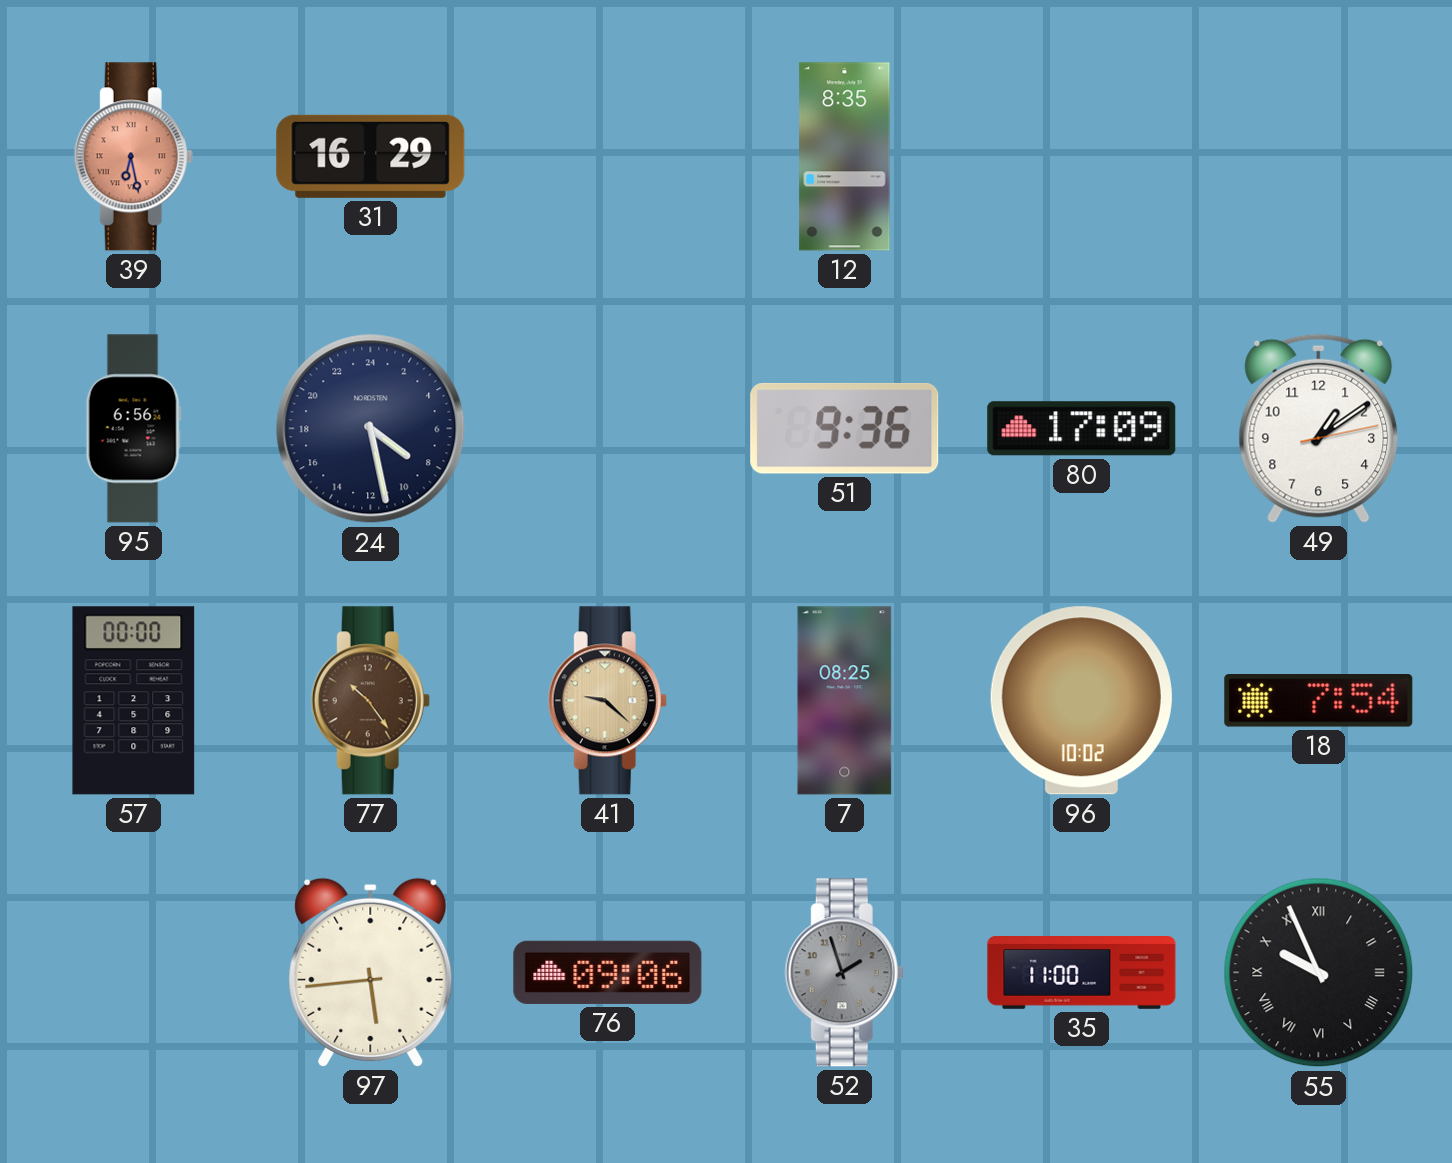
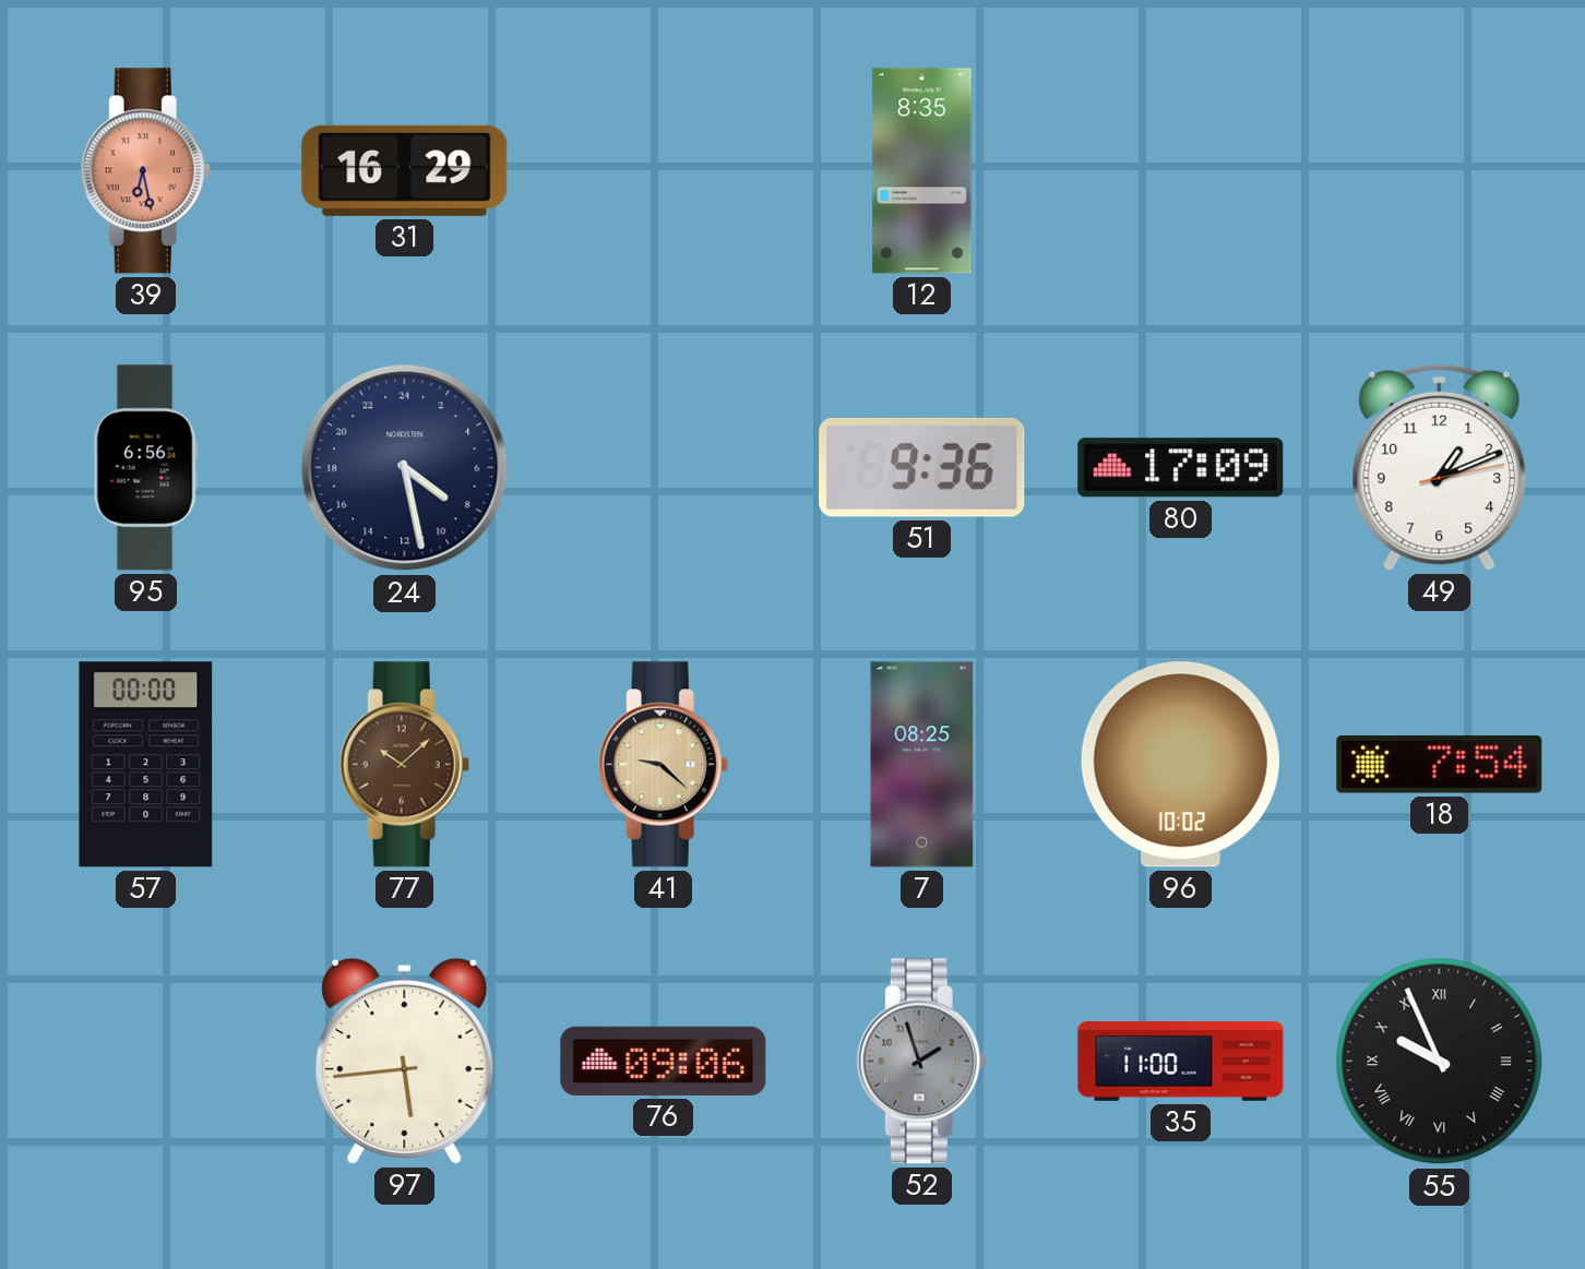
49: 1:09 -> 1:11 (1440, 467)
77: 10:24 -> 10:08 (404, 765)
